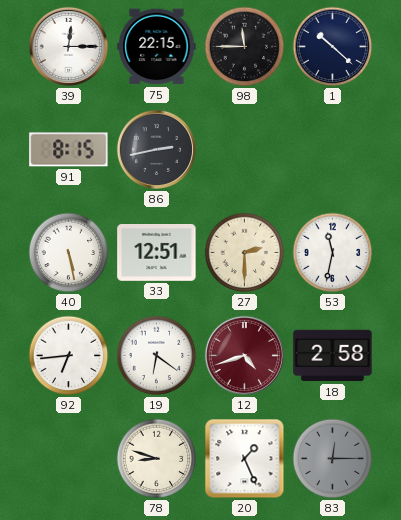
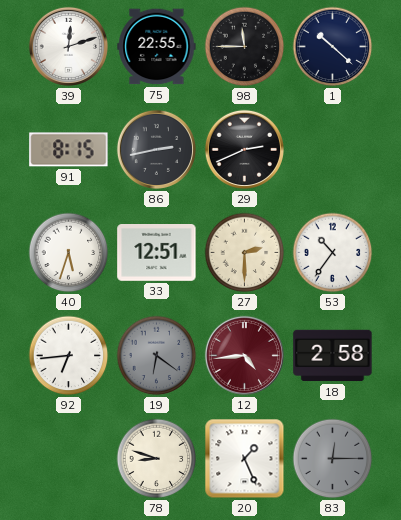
39: 12:15 -> 12:12 (68, 46)
75: 22:15 -> 22:55 (157, 47)
29: none -> 2:41 (244, 149)
40: 5:28 -> 5:33 (69, 253)
53: 11:32 -> 10:36 (333, 253)
19 dial: white -> grey (157, 356)
12: 4:42 -> 4:44 (244, 355)
